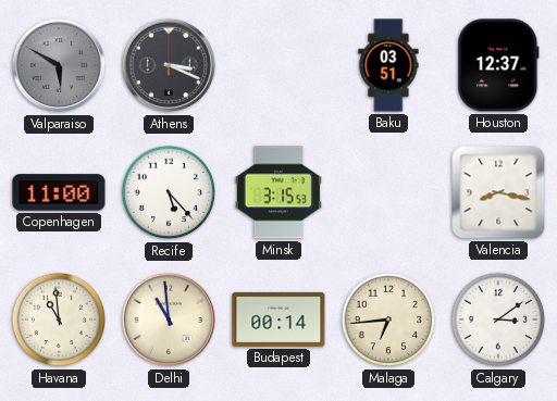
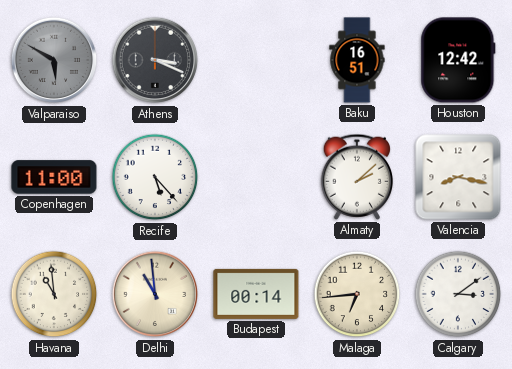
Baku: 03:51 -> 16:51 (357, 60)
Houston: 12:37 -> 12:42 (458, 60)
Minsk: 3:15 -> none (278, 192)
Almaty: none -> 2:08 (356, 177)
